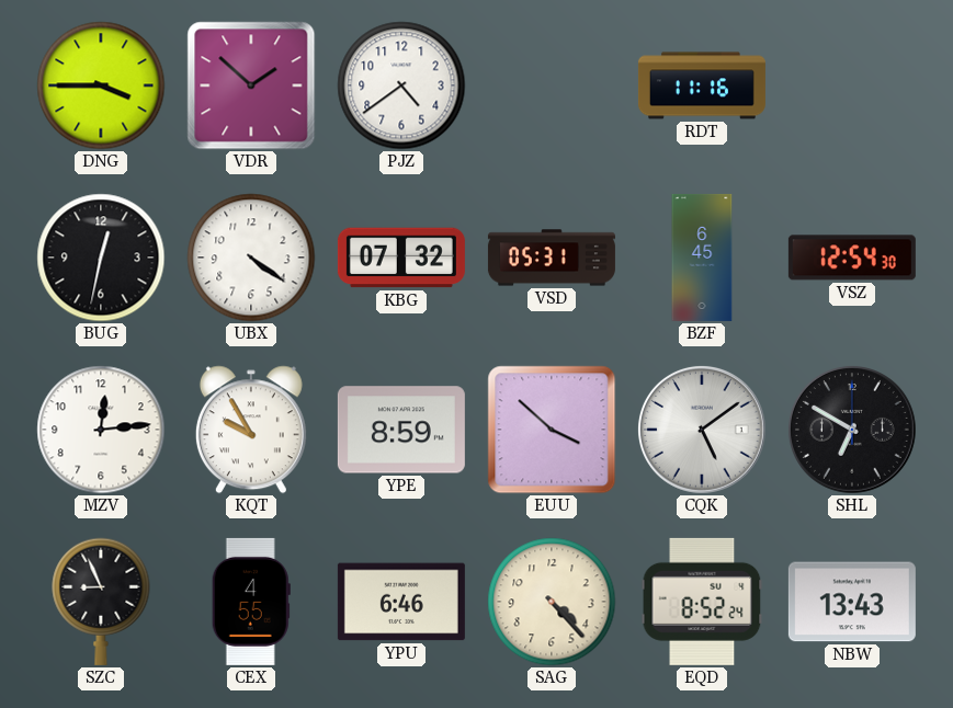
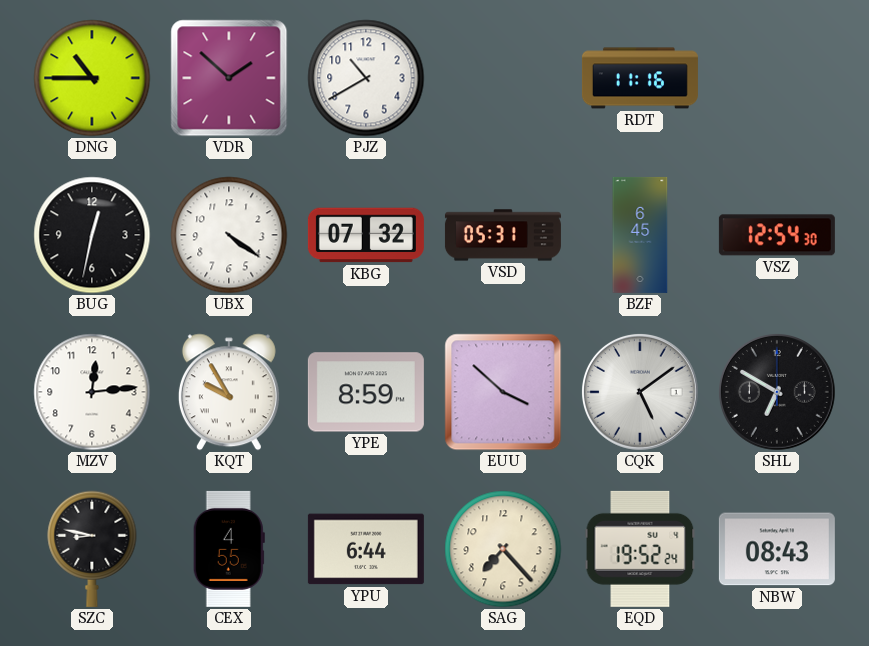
DNG: 3:45 -> 10:45 (92, 78)
PJZ: 4:39 -> 10:40 (366, 78)
SZC: 8:56 -> 8:47 (92, 549)
YPU: 6:46 -> 6:44 (366, 549)
SAG: 4:23 -> 7:23 (503, 549)
EQD: 8:52 -> 19:52 (640, 549)
NBW: 13:43 -> 08:43 (777, 549)
